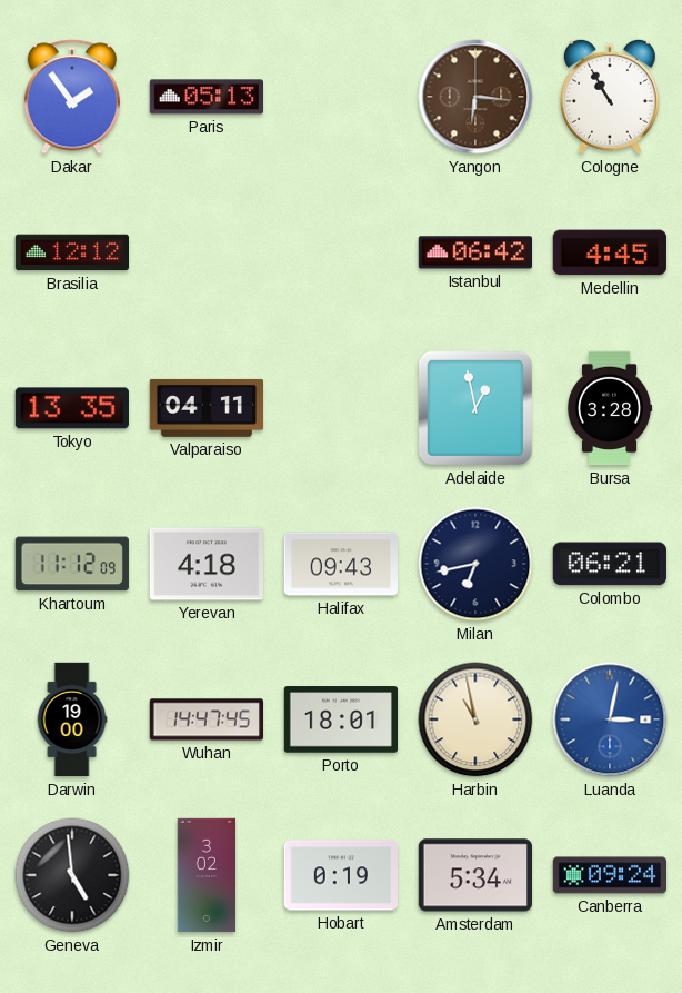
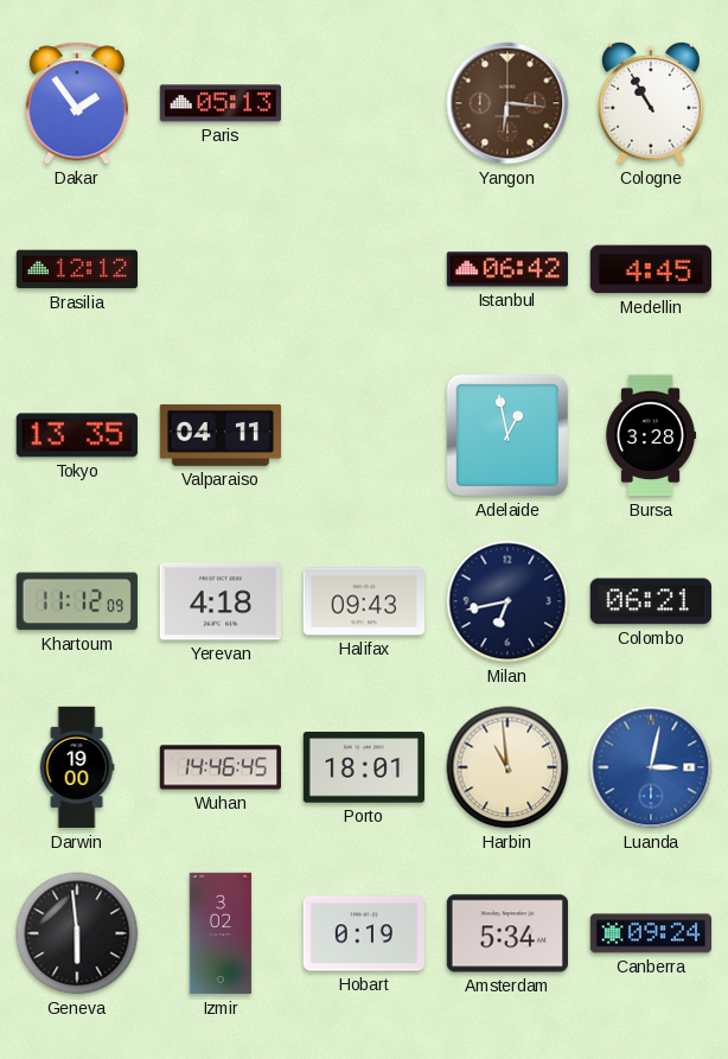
Wuhan: 14:47 -> 14:46 (219, 767)
Harbin: 10:58 -> 10:59 (507, 767)
Geneva: 4:59 -> 5:59 (77, 933)
